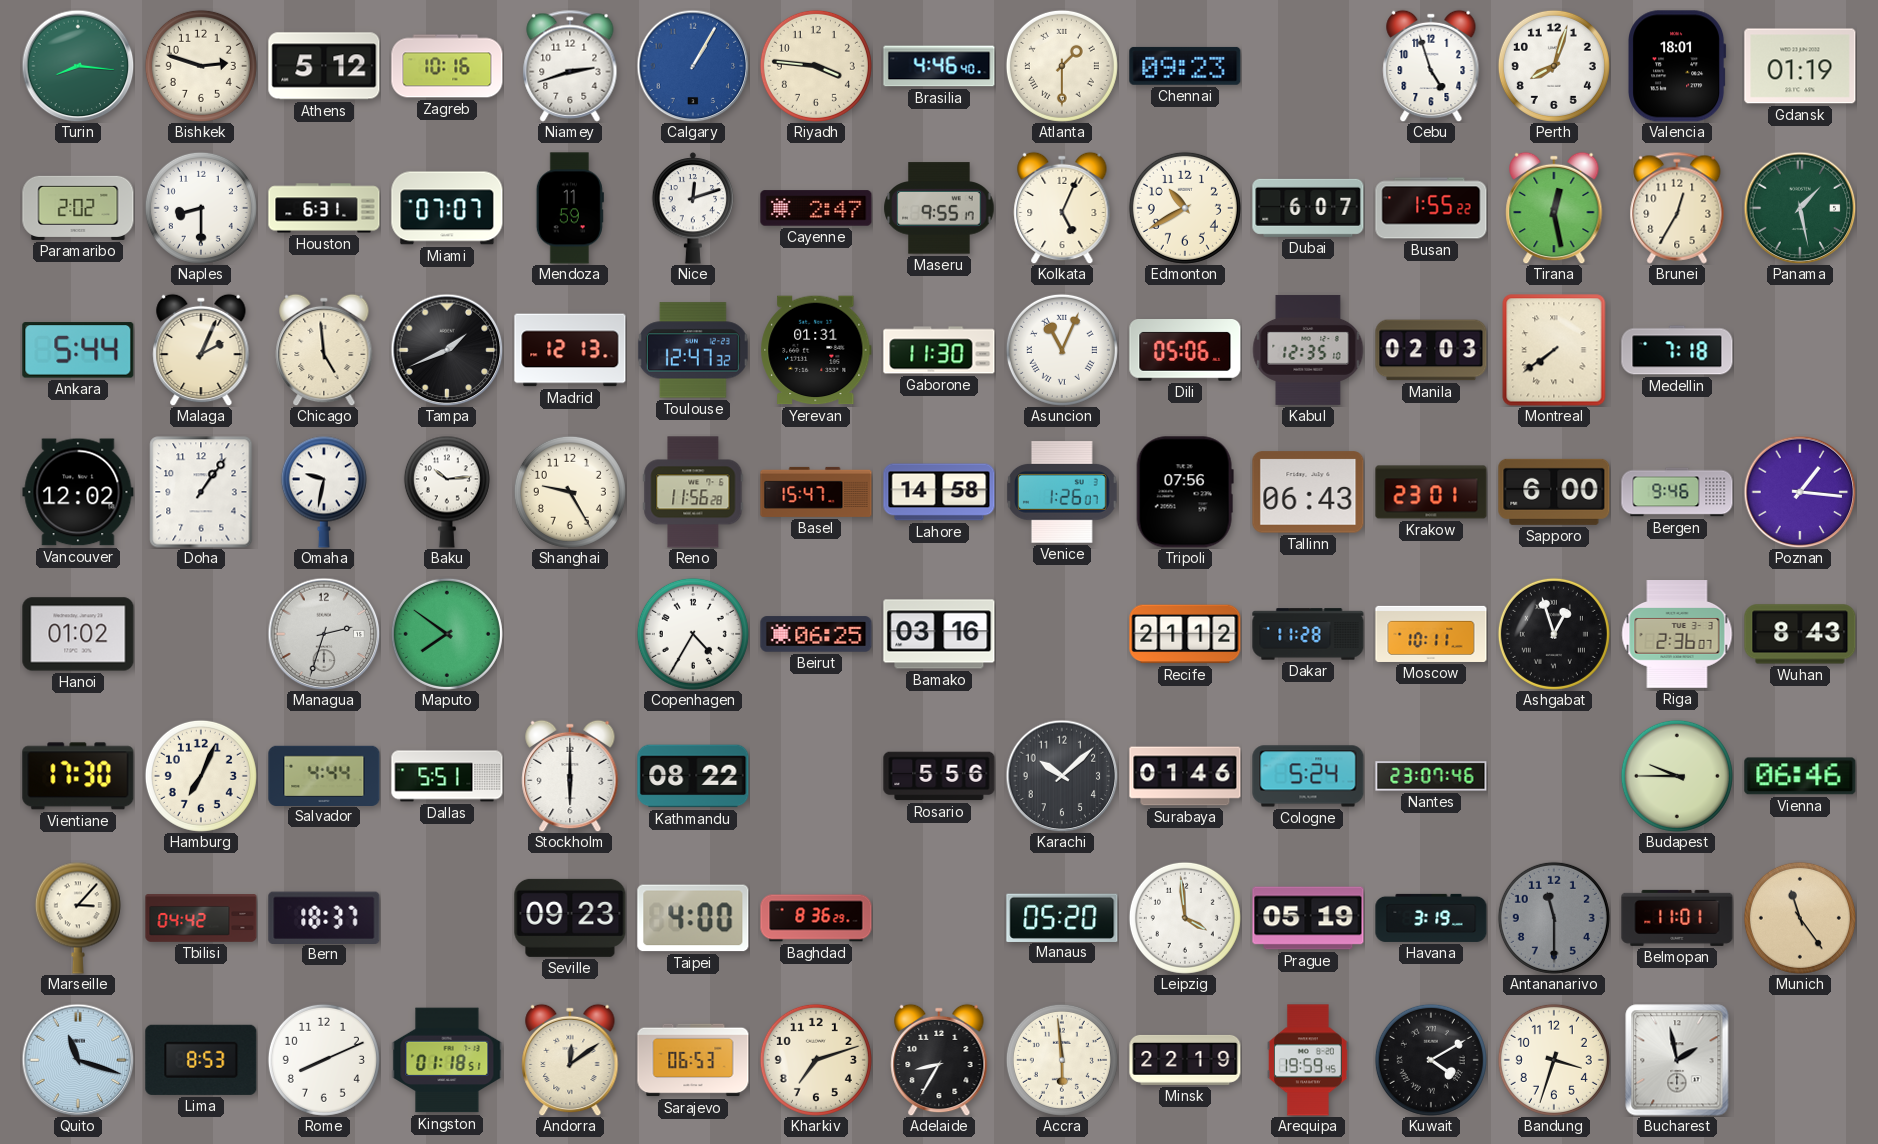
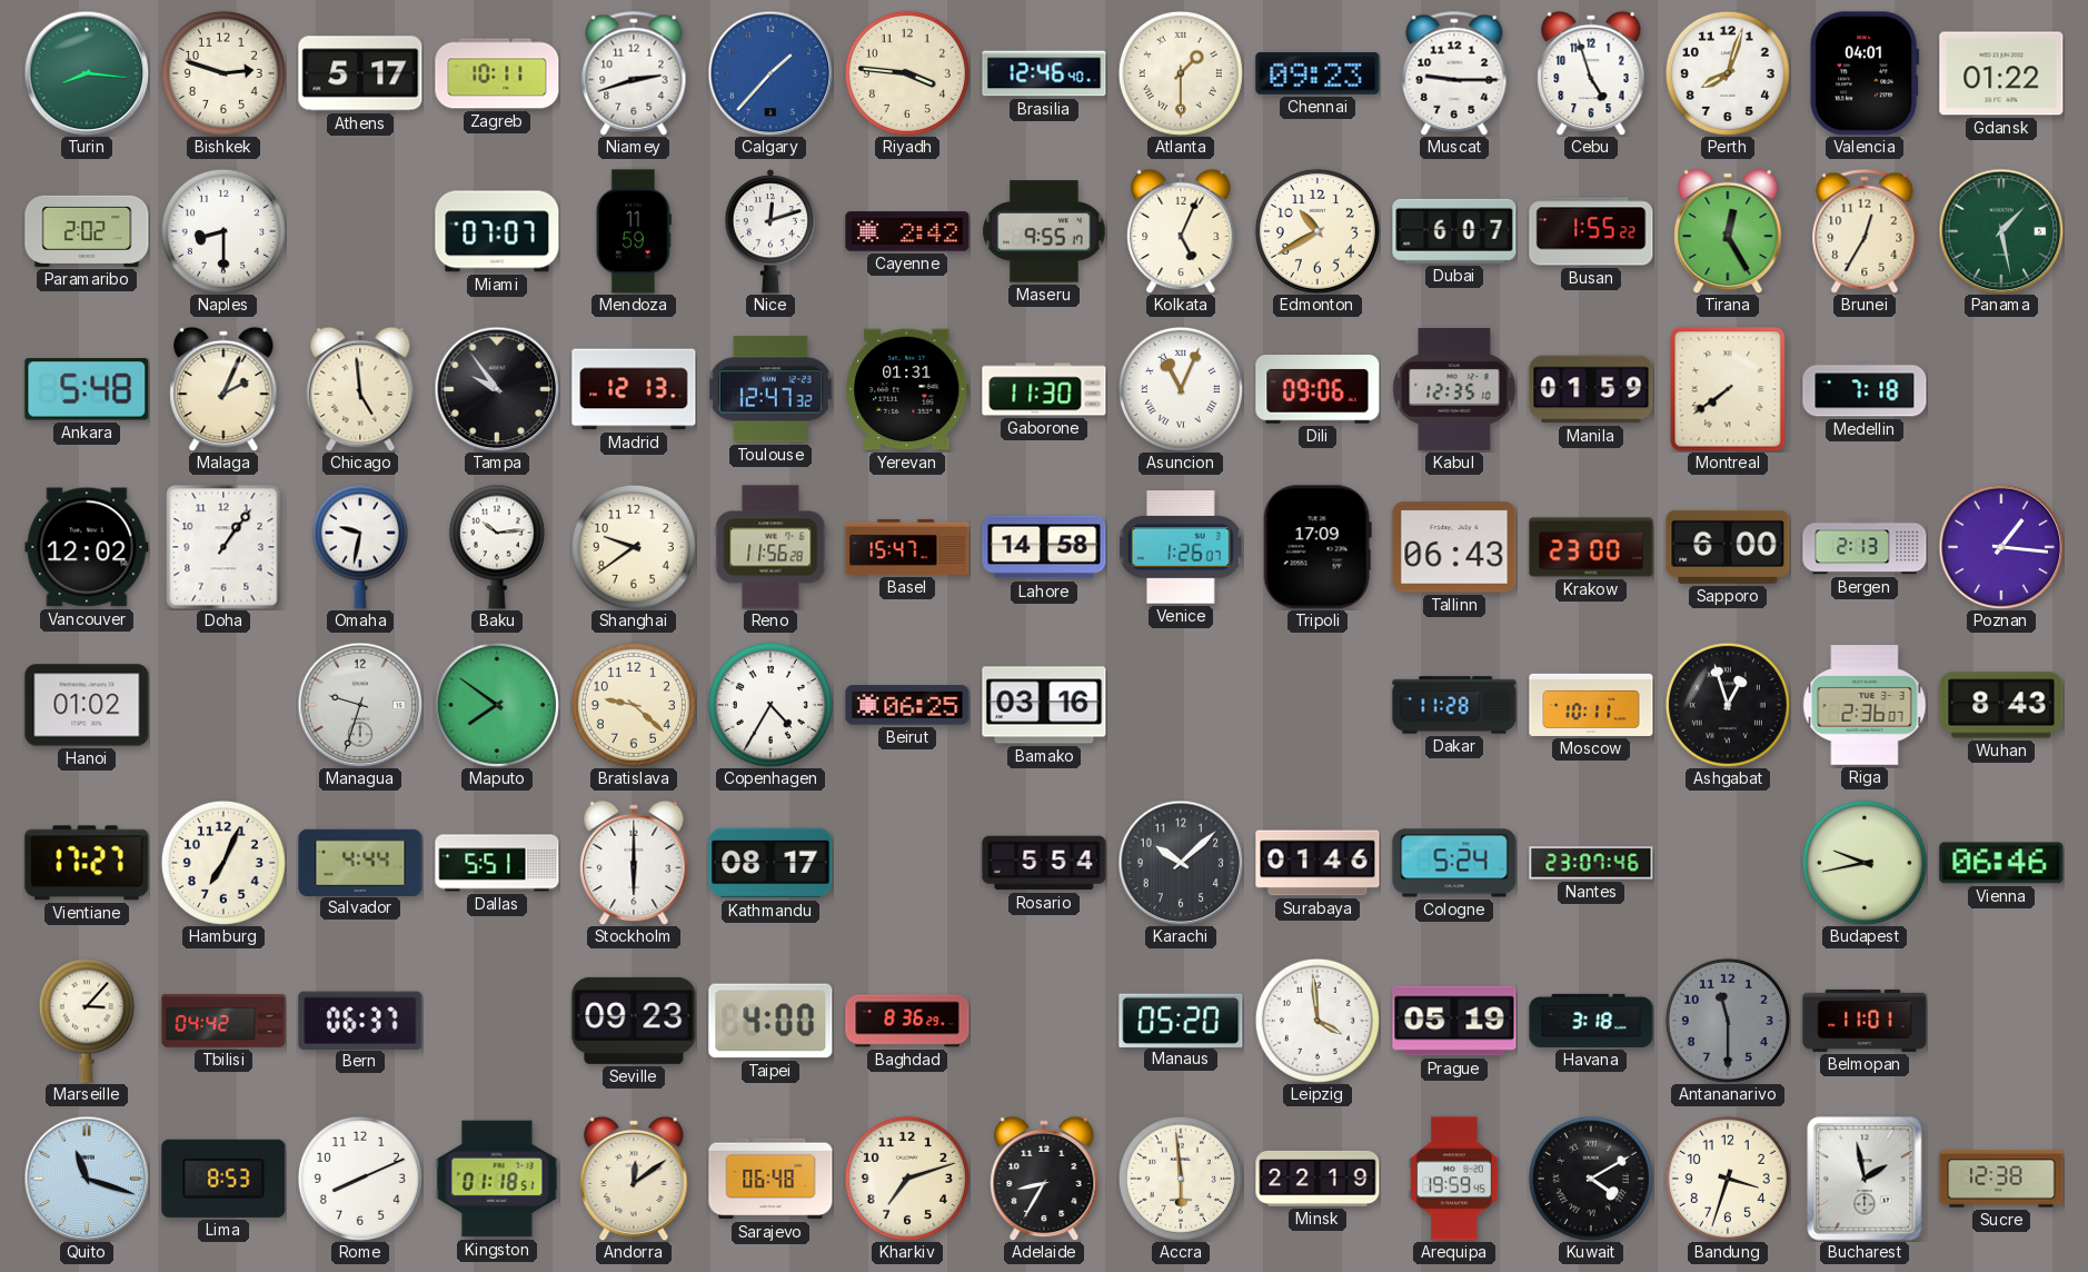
Athens: 5:12 -> 5:17 (360, 73)
Zagreb: 10:16 -> 10:11 (497, 73)
Calgary: 1:05 -> 1:37 (770, 73)
Brasilia: 4:46 -> 12:46 (1044, 73)
Muscat: none -> 9:15 (1454, 73)
Valencia: 18:01 -> 04:01 (1865, 73)
Gdansk: 01:19 -> 01:22 (2001, 73)
Houston: 6:31 -> none (324, 208)
Cayenne: 2:47 -> 2:42 (907, 231)
Tirana: 12:28 -> 12:25 (1728, 231)
Ankara: 5:44 -> 5:48 (87, 389)
Tampa: 1:41 -> 9:54 (497, 389)
Dili: 05:06 -> 09:06 (1318, 389)
Manila: 02:03 -> 01:59 (1591, 389)
Shanghai: 9:25 -> 9:39 (634, 547)
Tripoli: 07:56 -> 17:09 (1318, 547)
Krakow: 23:01 -> 23:00 (1591, 547)
Bergen: 9:46 -> 2:13 (1865, 547)
Managua: 2:33 -> 9:33 (360, 705)
Bratislava: none -> 9:22 (634, 705)
Recife: 21:12 -> none (1185, 634)
Vientiane: 17:30 -> 17:27 (87, 863)
Kathmandu: 08:22 -> 08:17 (770, 863)
Rosario: 5:56 -> 5:54 (1044, 863)
Budapest: 9:45 -> 9:43 (1865, 863)
Bern: 18:37 -> 06:37 (360, 1020)
Havana: 3:19 -> 3:18 (1591, 1021)
Munich: 11:24 -> none (1800, 918)
Sarajevo: 06:53 -> 06:48 (770, 1179)
Sucre: none -> 12:38 (2001, 1179)
